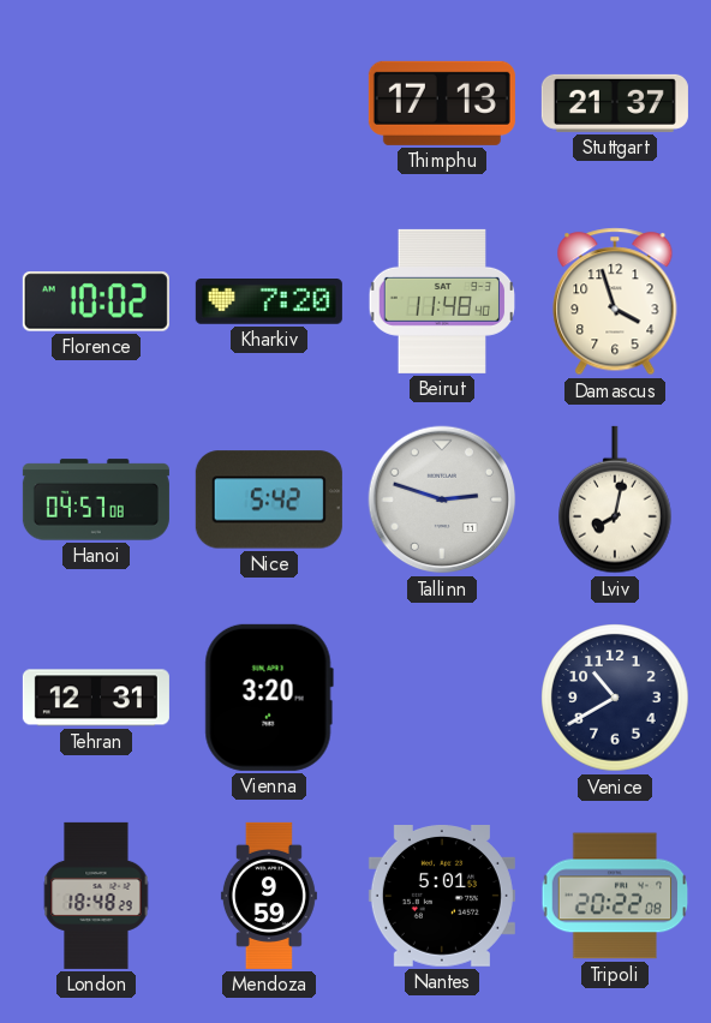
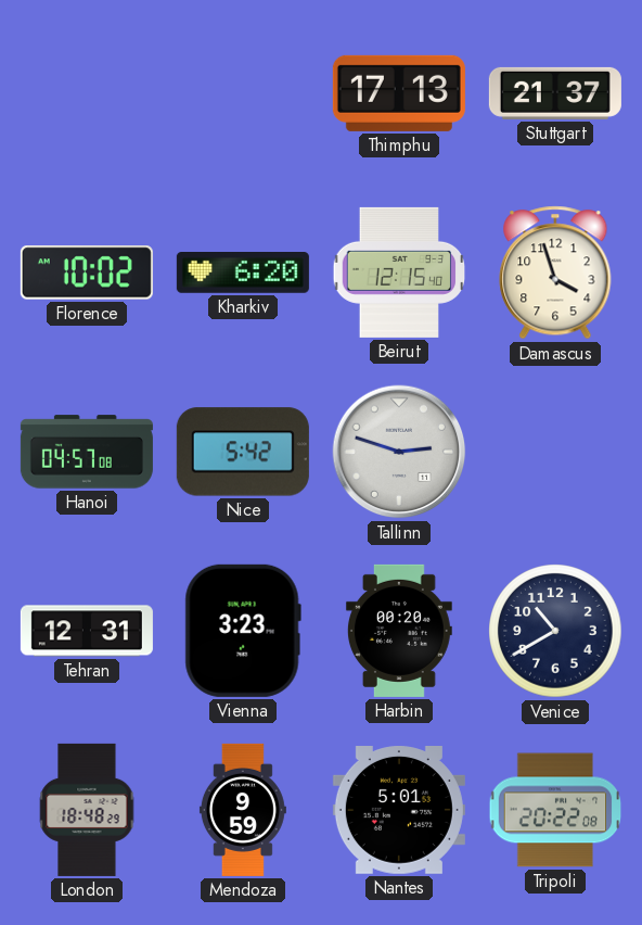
Kharkiv: 7:20 -> 6:20 (243, 274)
Beirut: 11:48 -> 12:15 (399, 273)
Lviv: 8:02 -> none (616, 499)
Vienna: 3:20 -> 3:23 (243, 631)
Harbin: none -> 00:20 (399, 631)
